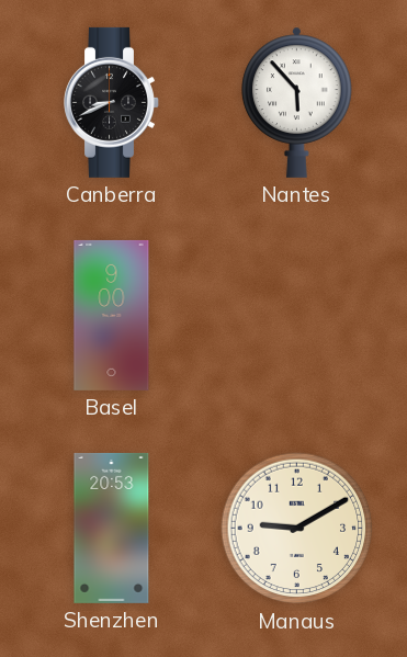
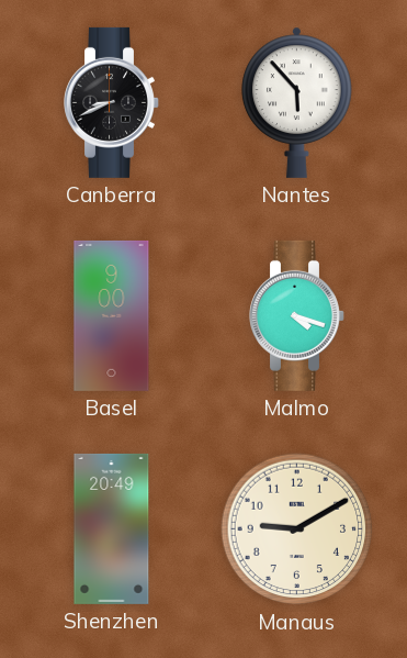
Malmo: none -> 4:18 (297, 315)
Shenzhen: 20:53 -> 20:49 (112, 528)
